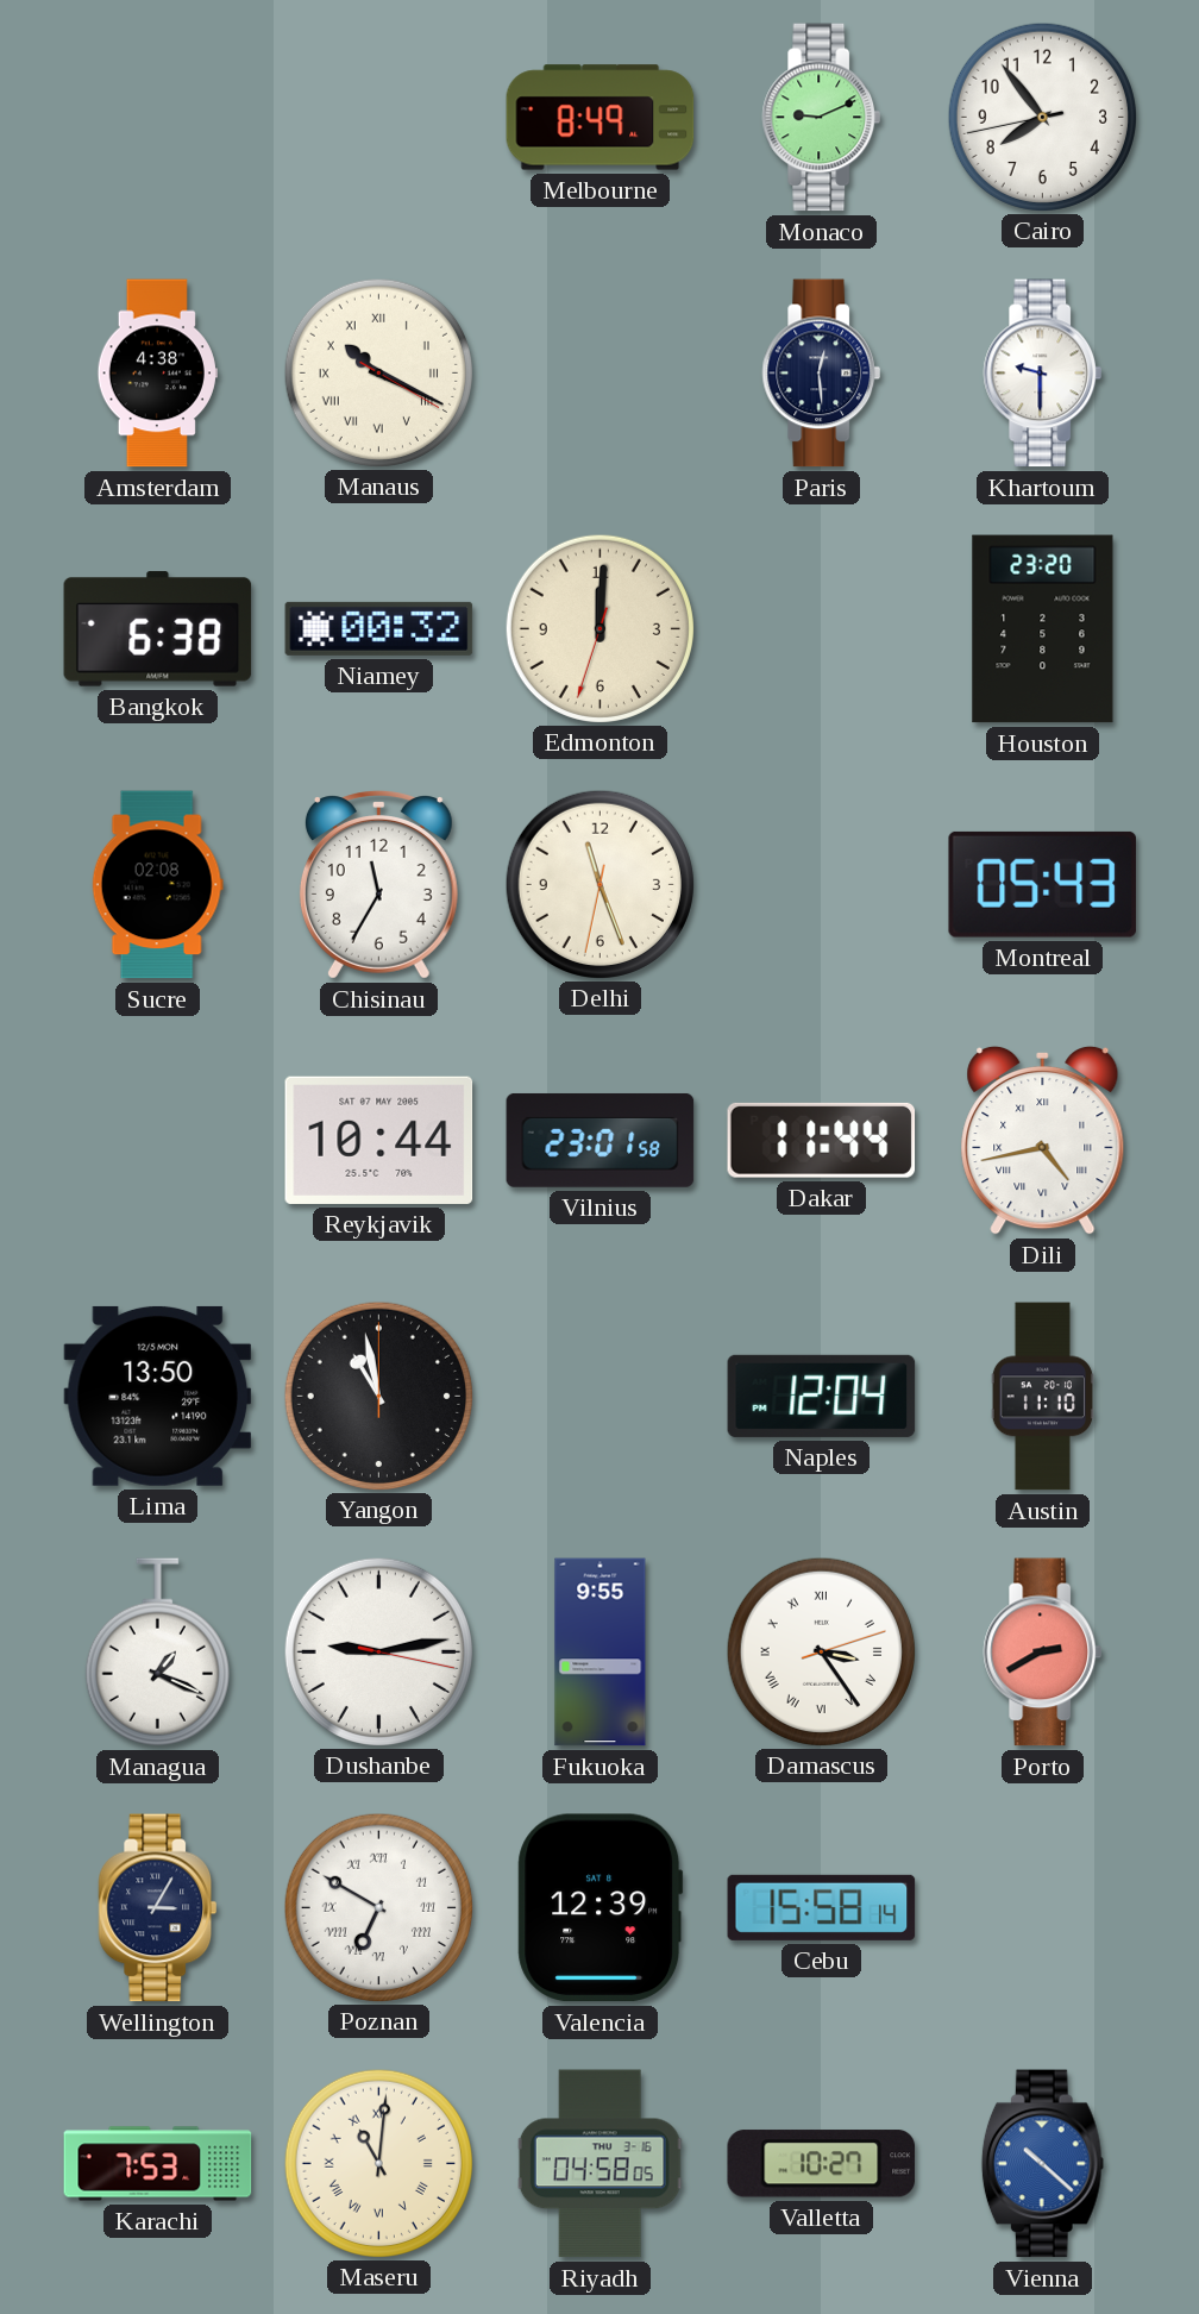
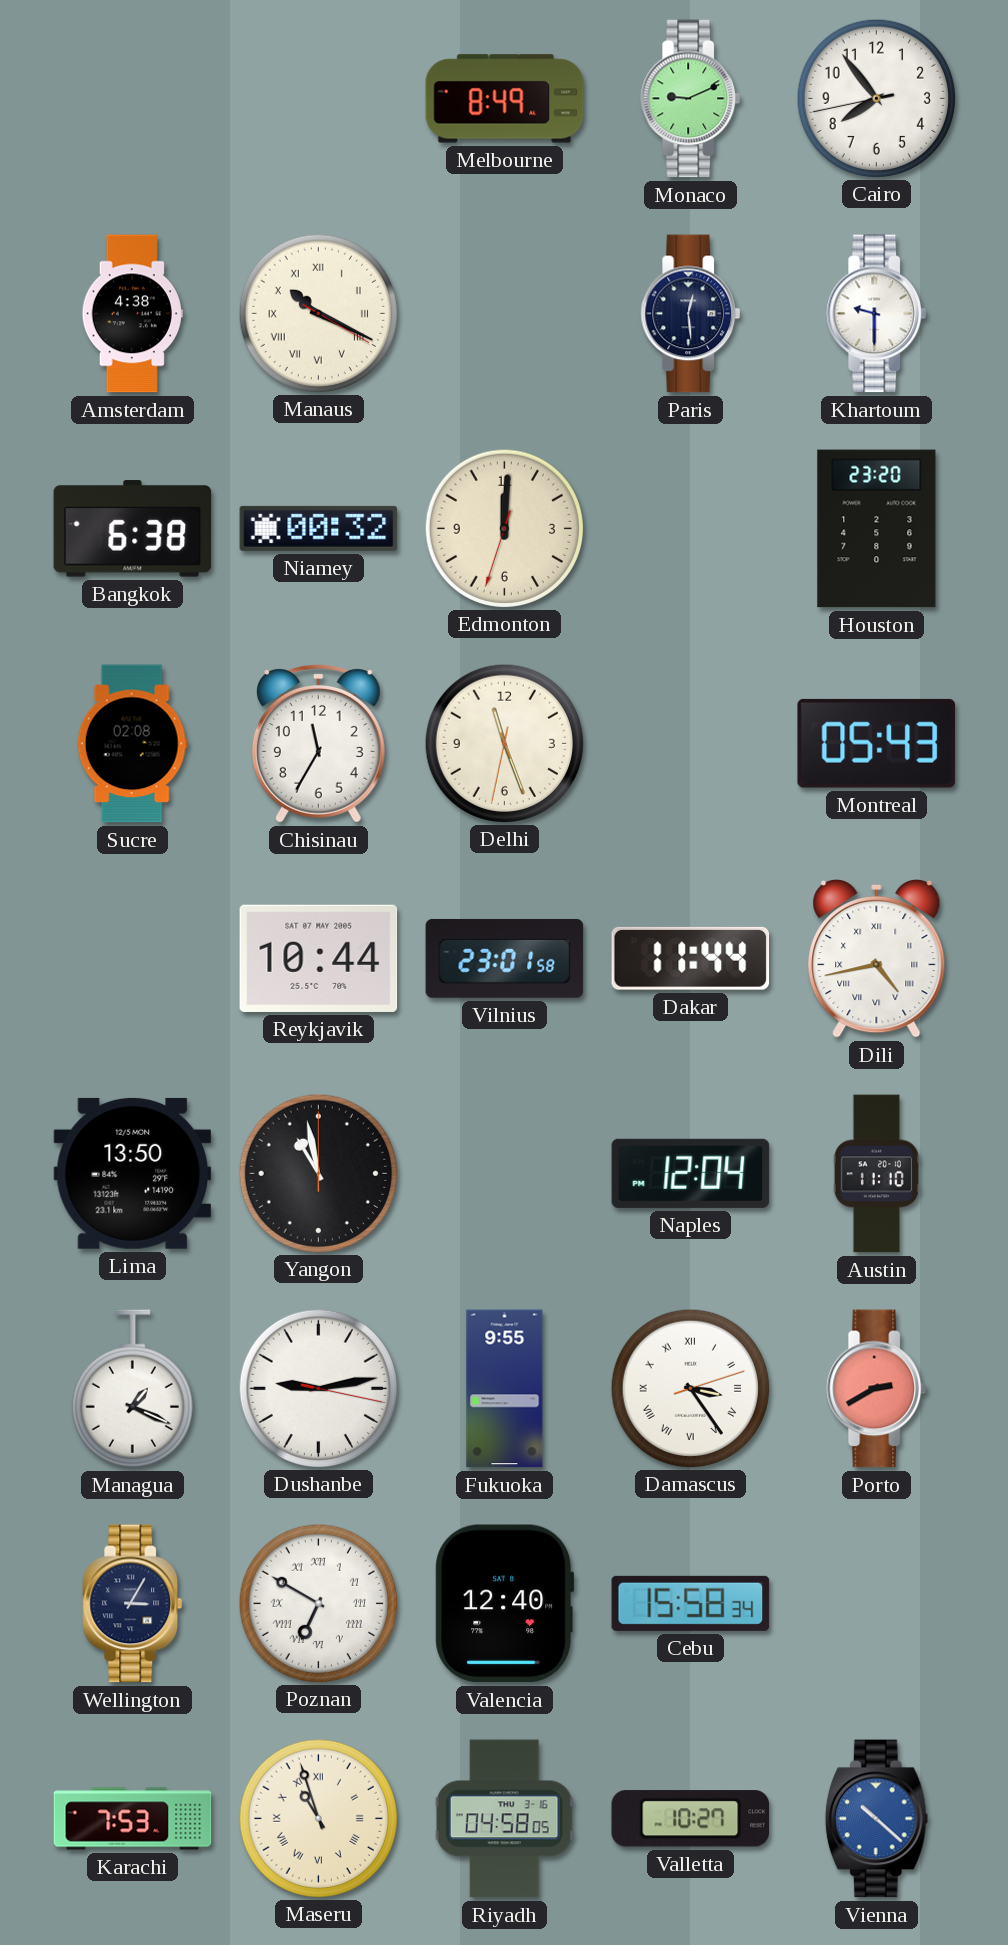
Valencia: 12:39 -> 12:40 (505, 1604)
Cebu: 15:58:14 -> 15:58:34 (691, 1603)
Maseru: 11:01 -> 10:57 (318, 1818)
